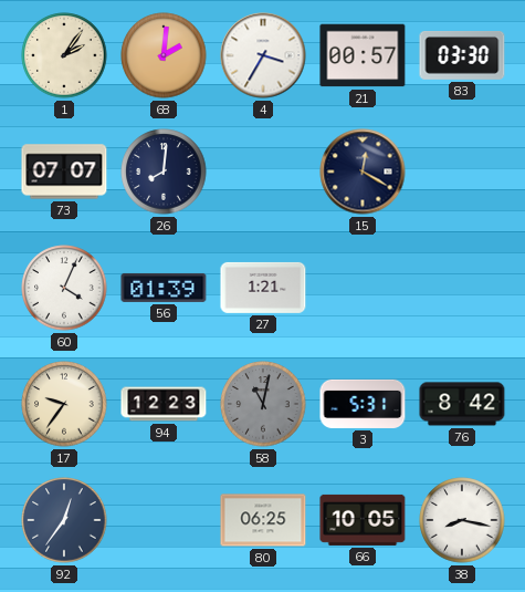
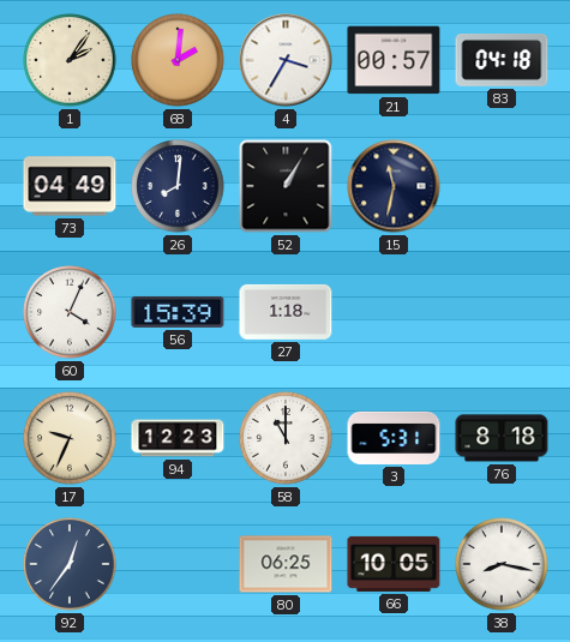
83: 03:30 -> 04:18 (502, 61)
73: 07:07 -> 04:49 (70, 186)
52: none -> 1:05 (286, 186)
15: 12:20 -> 11:32 (394, 186)
56: 01:39 -> 15:39 (178, 312)
27: 1:21 -> 1:18 (286, 312)
17: 9:36 -> 9:34 (70, 438)
58: 11:02 -> 11:00 (286, 438)
58 dial: grey -> white (286, 438)
76: 8:42 -> 8:18 (502, 438)
